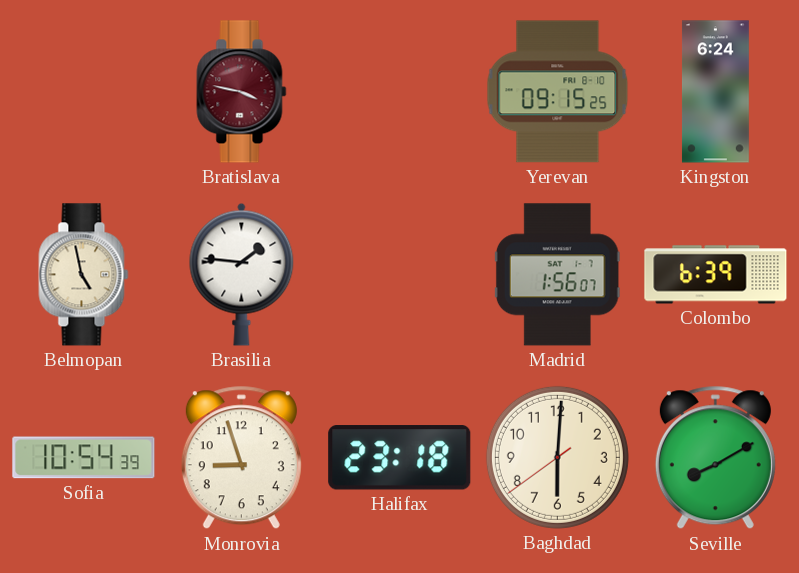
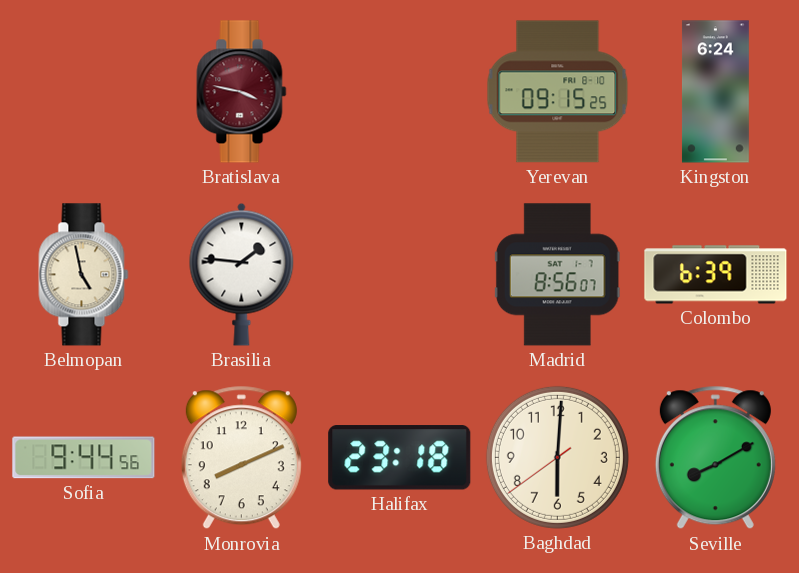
Madrid: 1:56 -> 8:56 (557, 275)
Sofia: 10:54 -> 9:44 (84, 458)
Monrovia: 8:57 -> 8:11 (241, 458)
